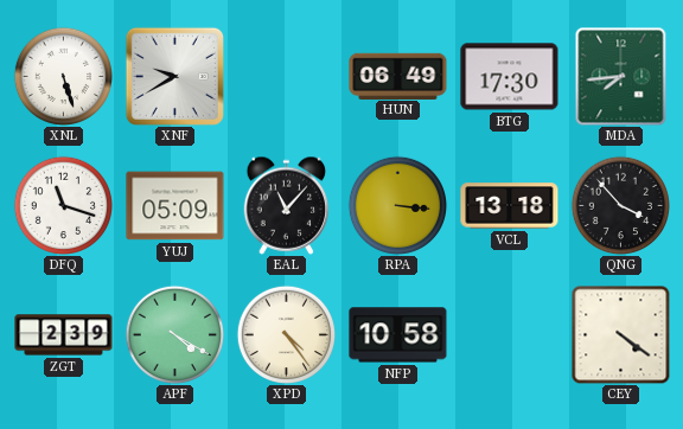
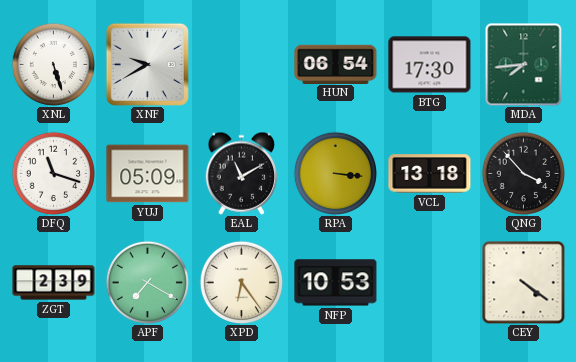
HUN: 06:49 -> 06:54 (336, 64)
EAL: 11:07 -> 11:10 (242, 173)
APF: 4:20 -> 7:20 (147, 282)
XPD: 4:24 -> 6:24 (241, 282)
NFP: 10:58 -> 10:53 (336, 283)
